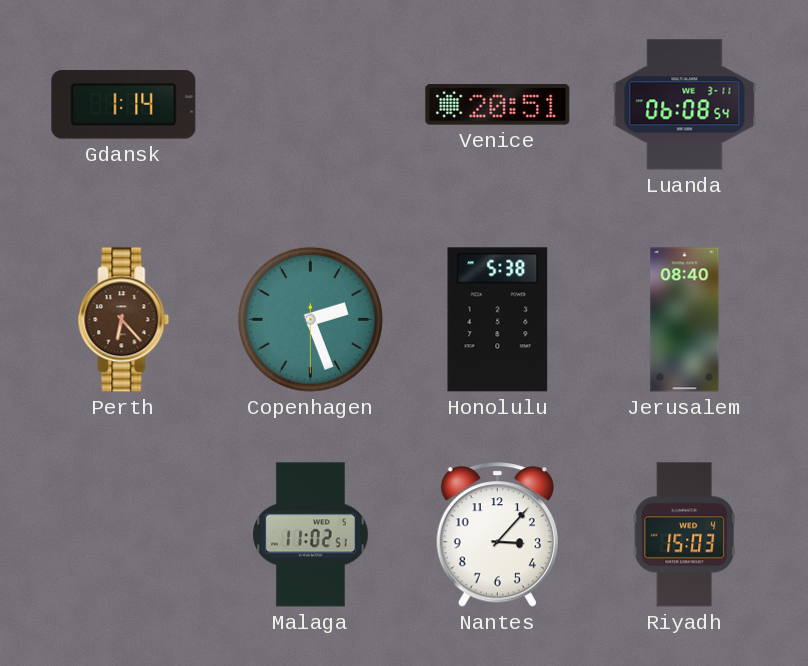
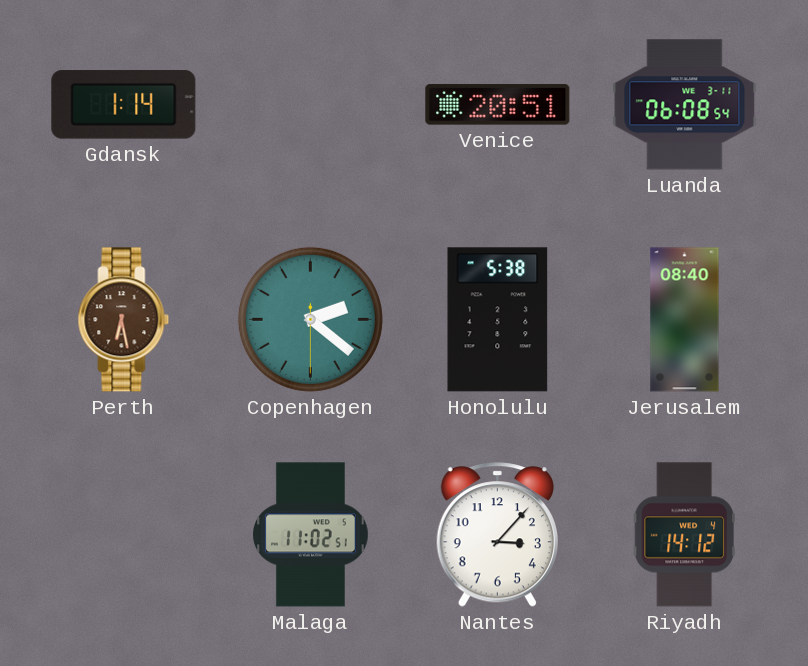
Perth: 6:23 -> 6:28 (124, 320)
Copenhagen: 2:26 -> 2:21 (310, 319)
Riyadh: 15:03 -> 14:12 (684, 535)
